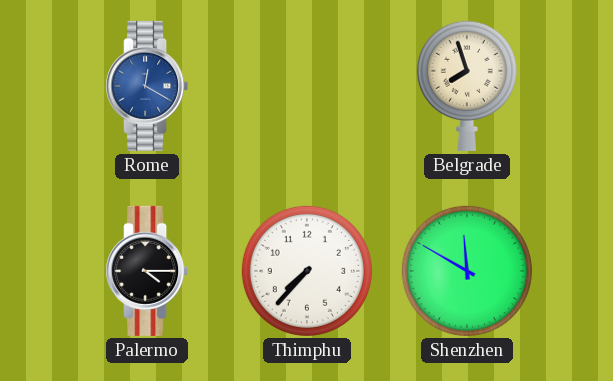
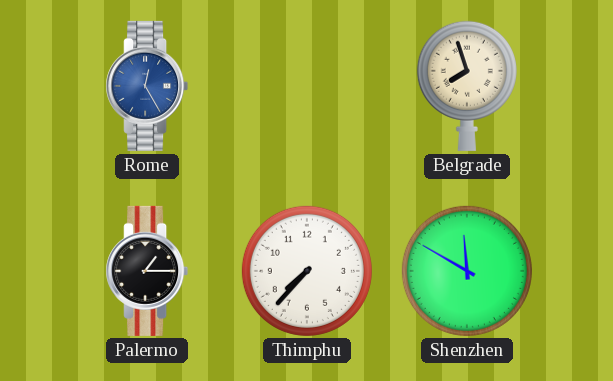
Rome: 12:20 -> 12:25 (147, 86)
Palermo: 4:15 -> 1:15 (147, 271)
